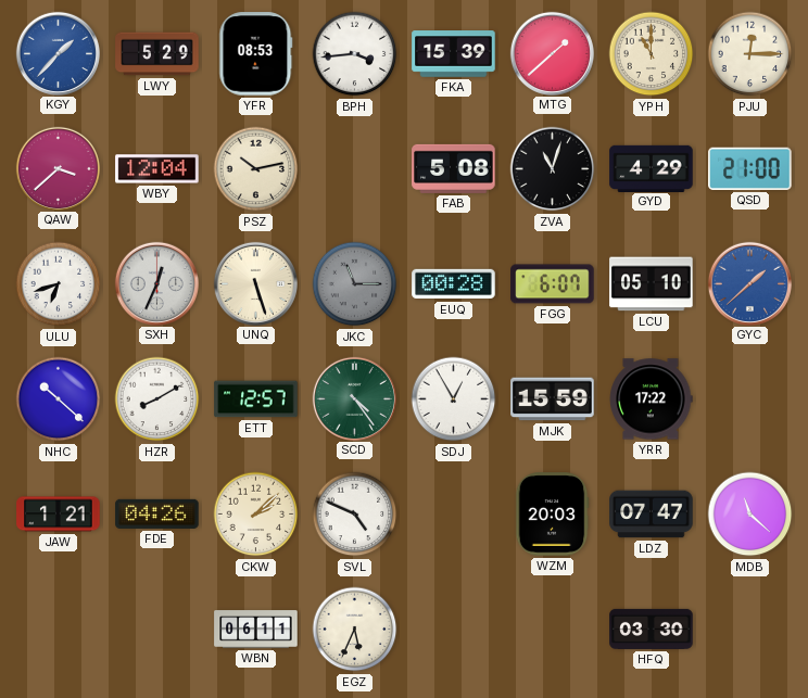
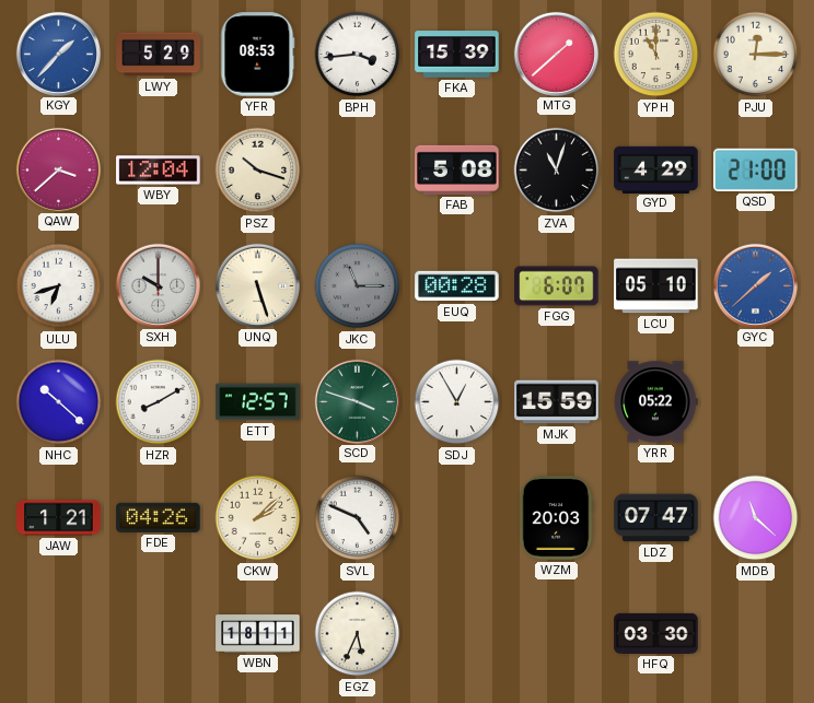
PSZ: 10:13 -> 10:18 (258, 171)
SXH: 12:34 -> 10:00 (158, 285)
SCD: 4:24 -> 3:48 (357, 401)
YRR: 17:22 -> 05:22 (656, 402)
WBN: 06:11 -> 18:11 (258, 634)
